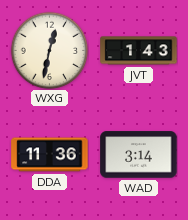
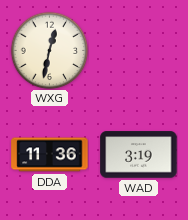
JVT: 1:43 -> none (139, 51)
WAD: 3:14 -> 3:19 (139, 155)
